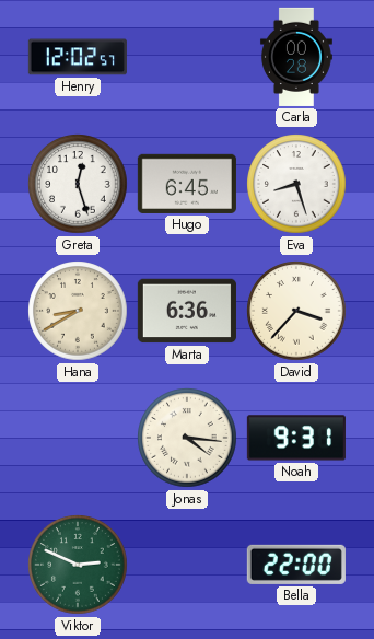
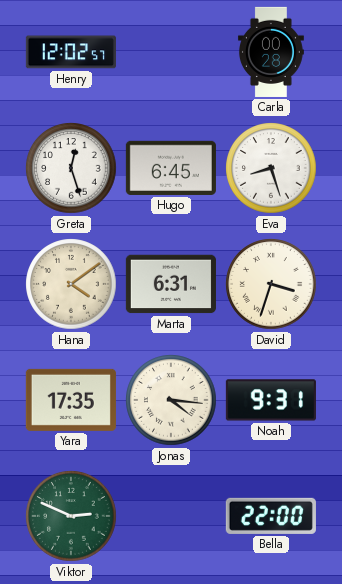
Hana: 8:40 -> 4:09 (71, 284)
Marta: 6:36 -> 6:31 (171, 284)
David: 3:37 -> 3:33 (271, 284)
Yara: none -> 17:35 (71, 400)
